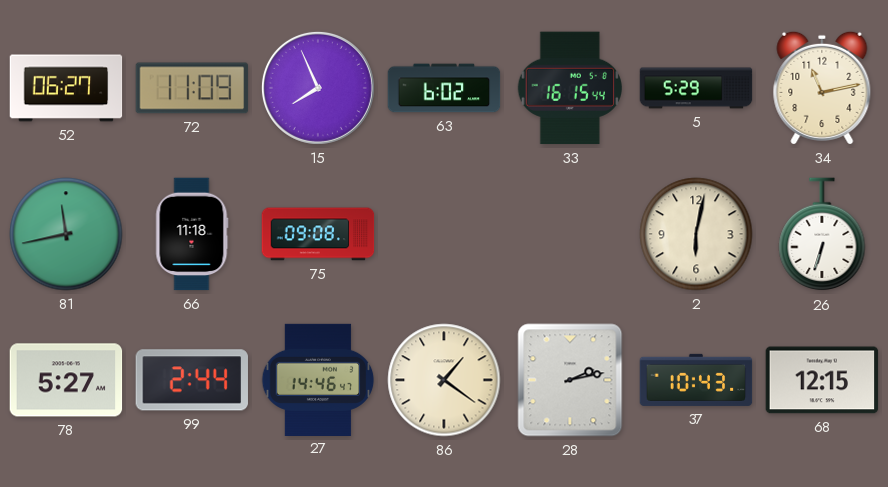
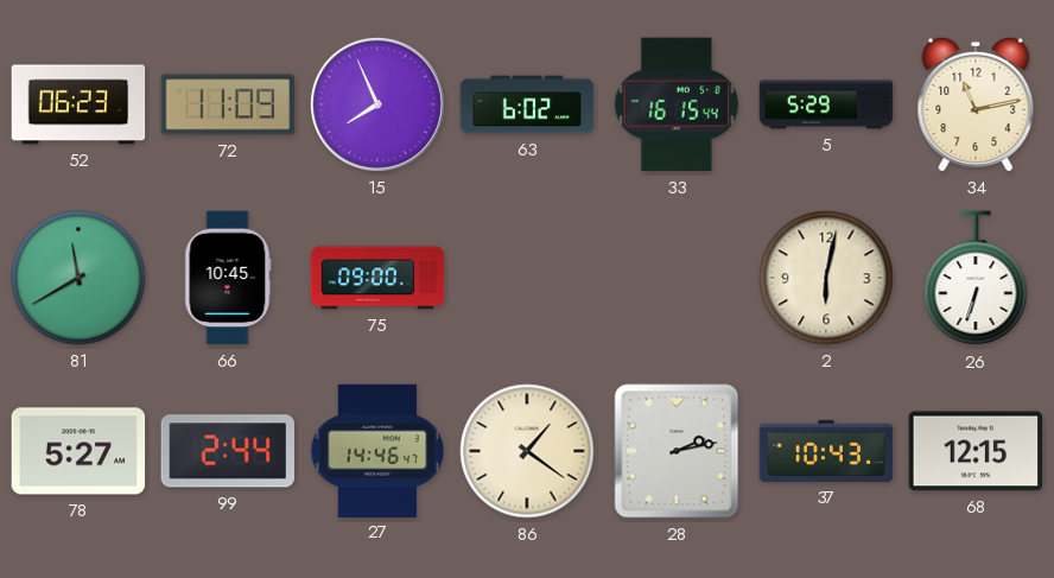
52: 06:27 -> 06:23 (78, 104)
81: 11:43 -> 11:40 (78, 278)
66: 11:18 -> 10:45 (228, 278)
75: 09:08 -> 09:00 (377, 278)
